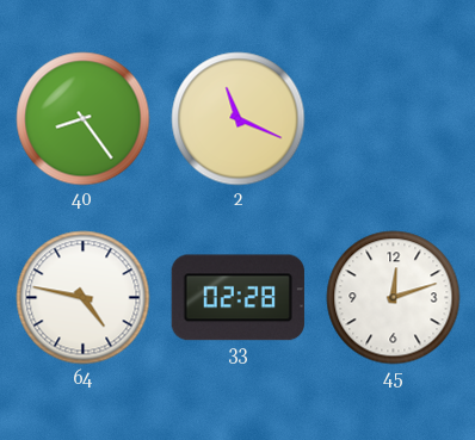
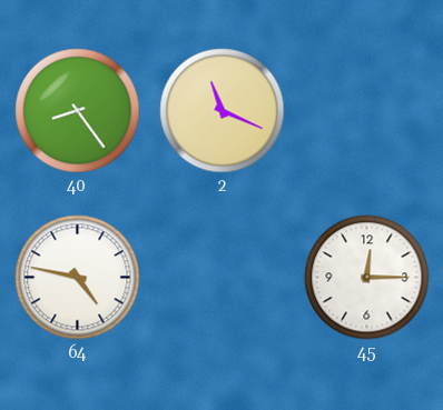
33: 02:28 -> none (237, 298)
45: 12:12 -> 12:15 (367, 278)
